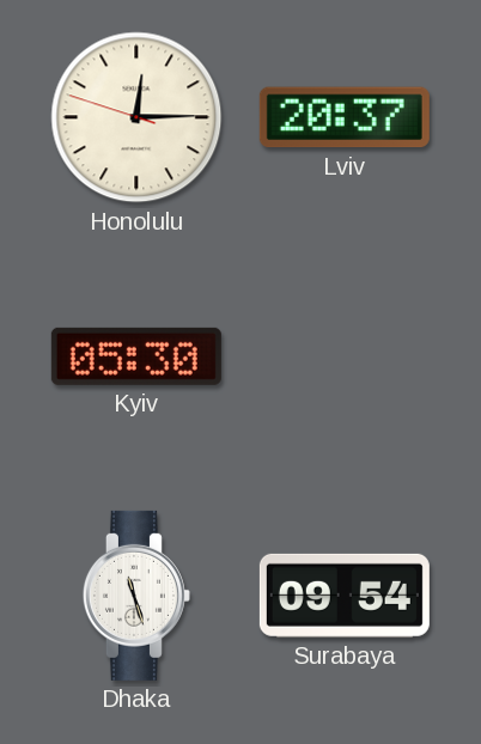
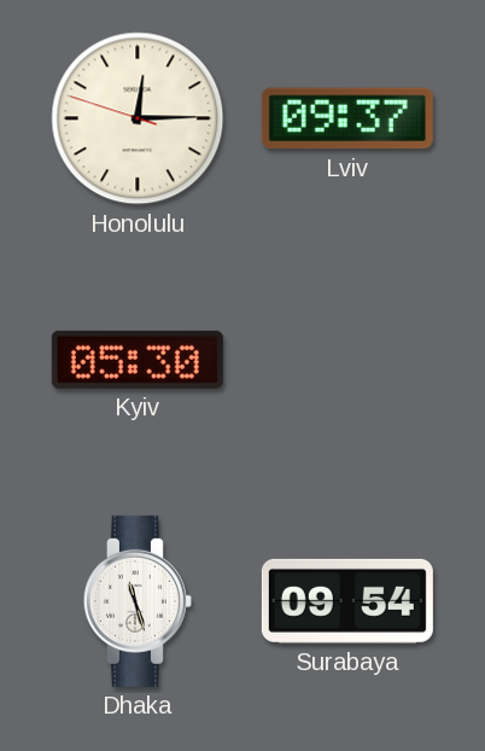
Lviv: 20:37 -> 09:37 (347, 118)
